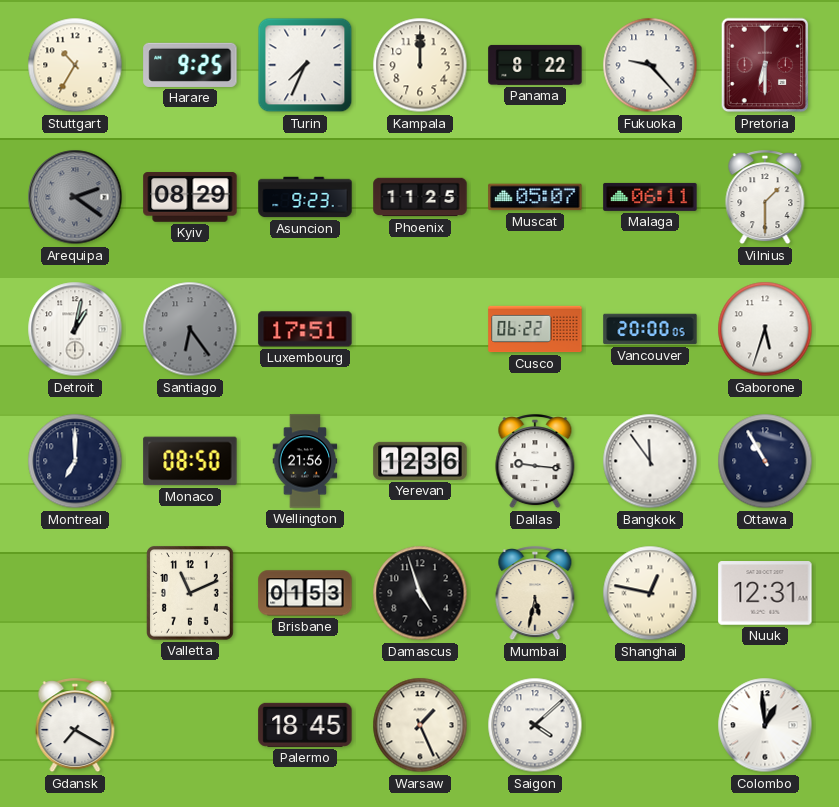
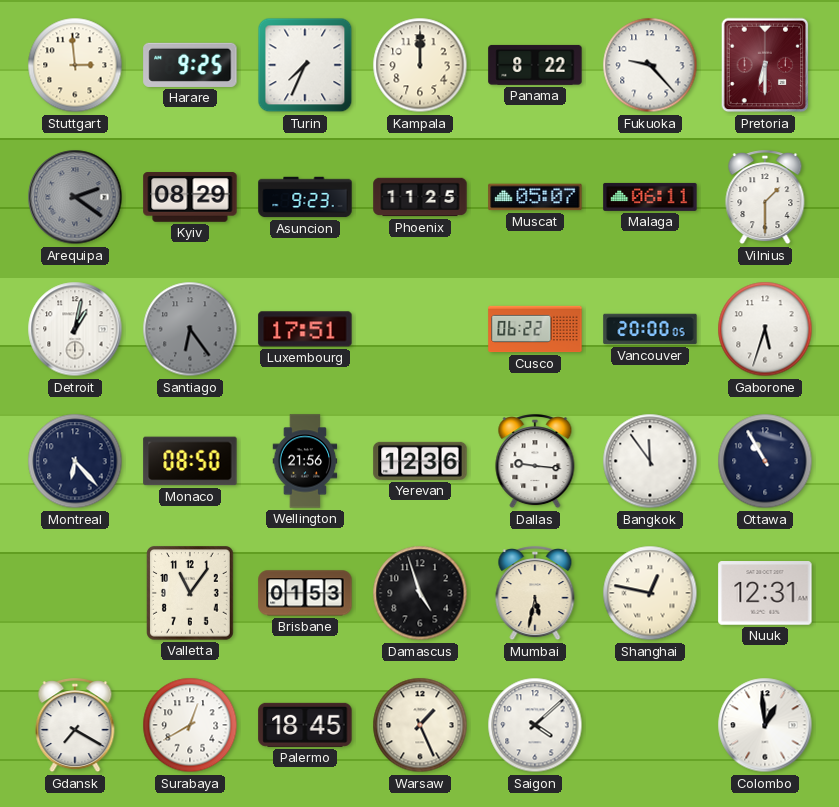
Stuttgart: 10:35 -> 2:59 (75, 65)
Montreal: 7:00 -> 6:23 (75, 461)
Valletta: 11:11 -> 11:06 (190, 593)
Surabaya: none -> 12:40 (190, 725)
